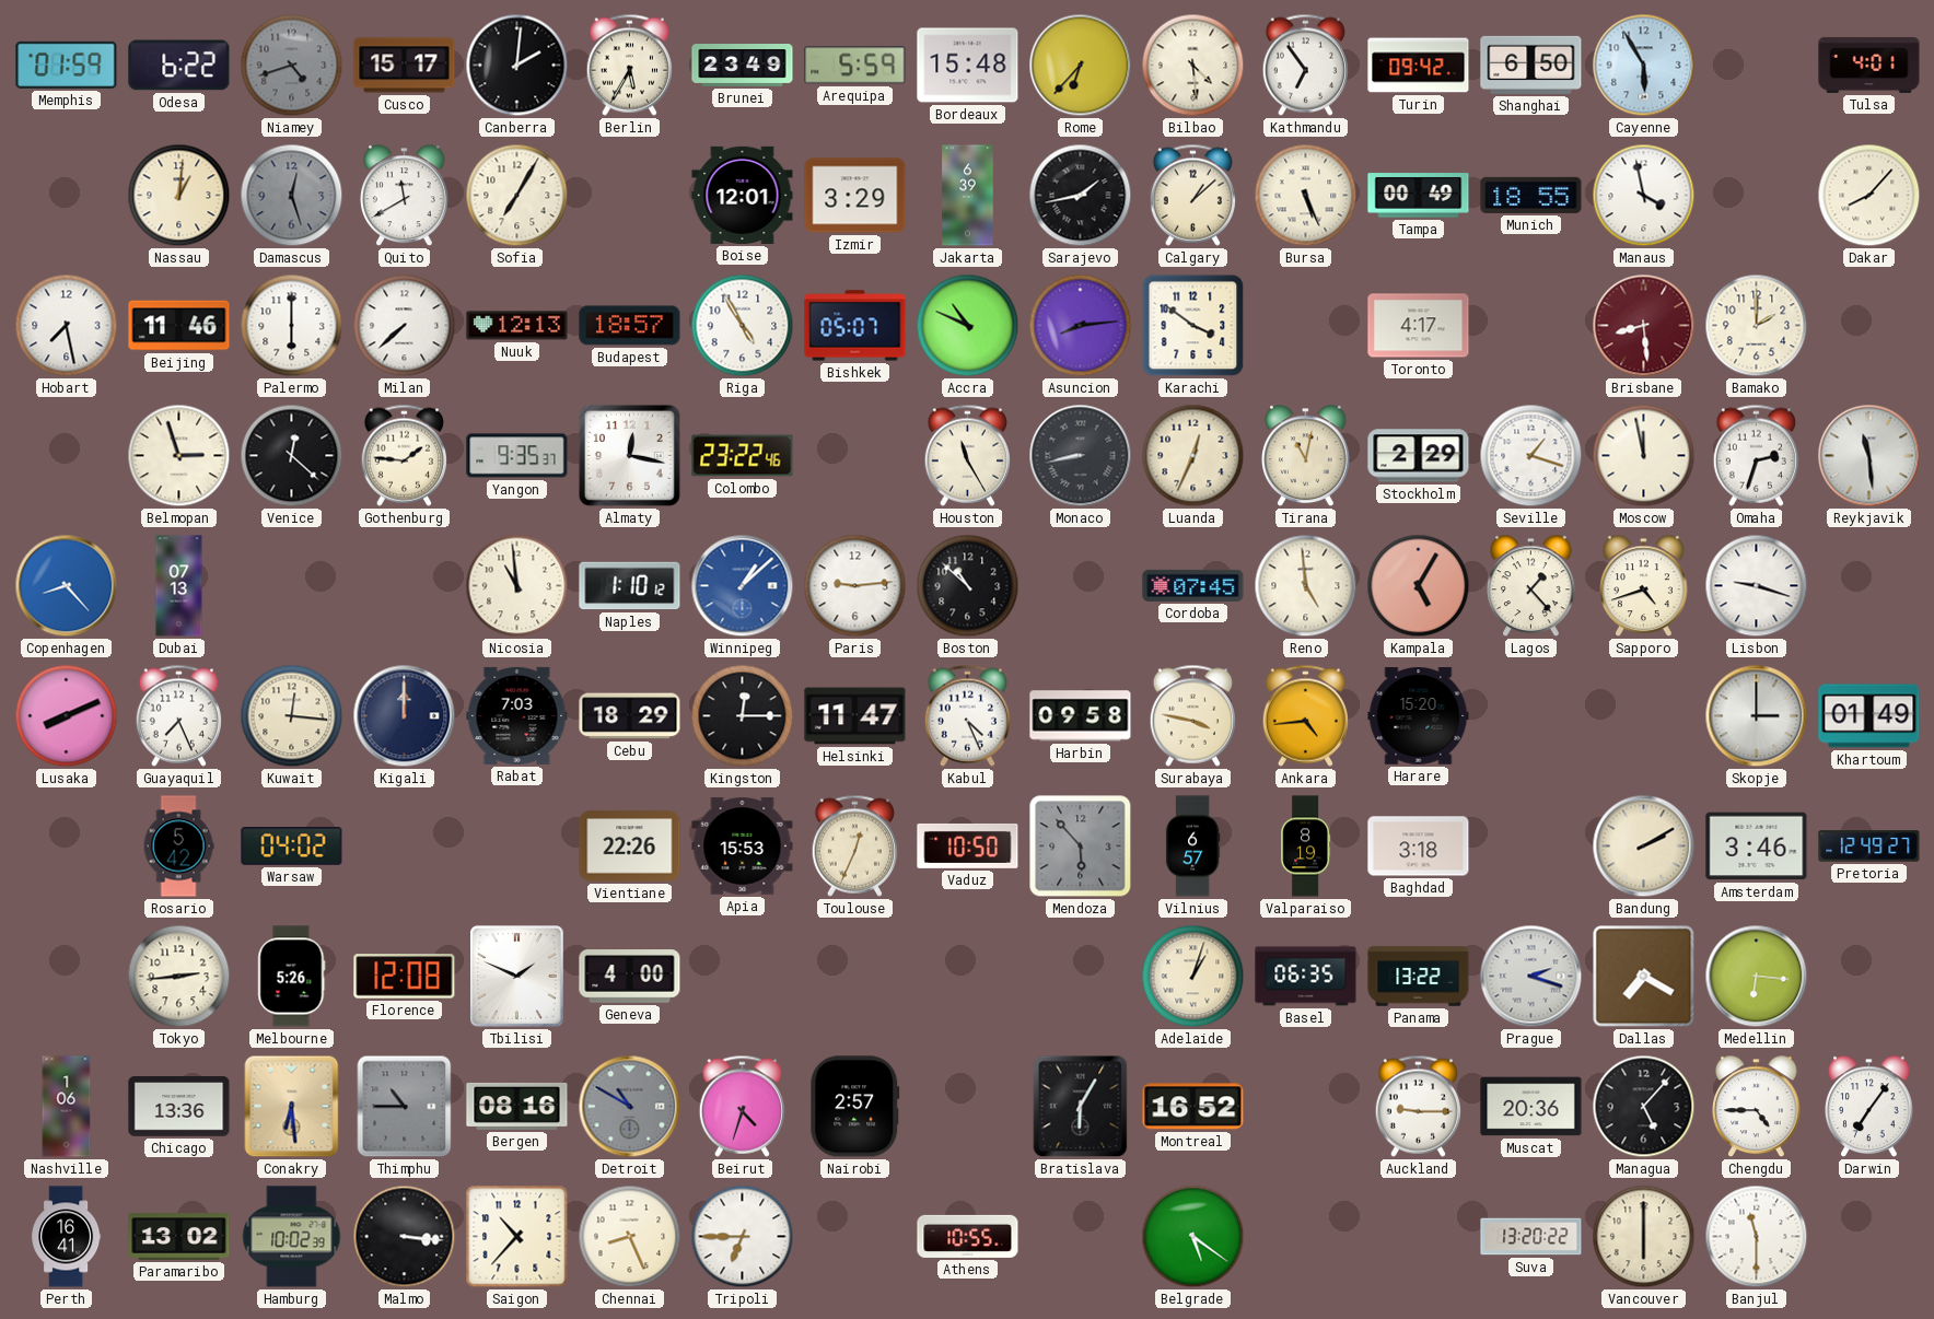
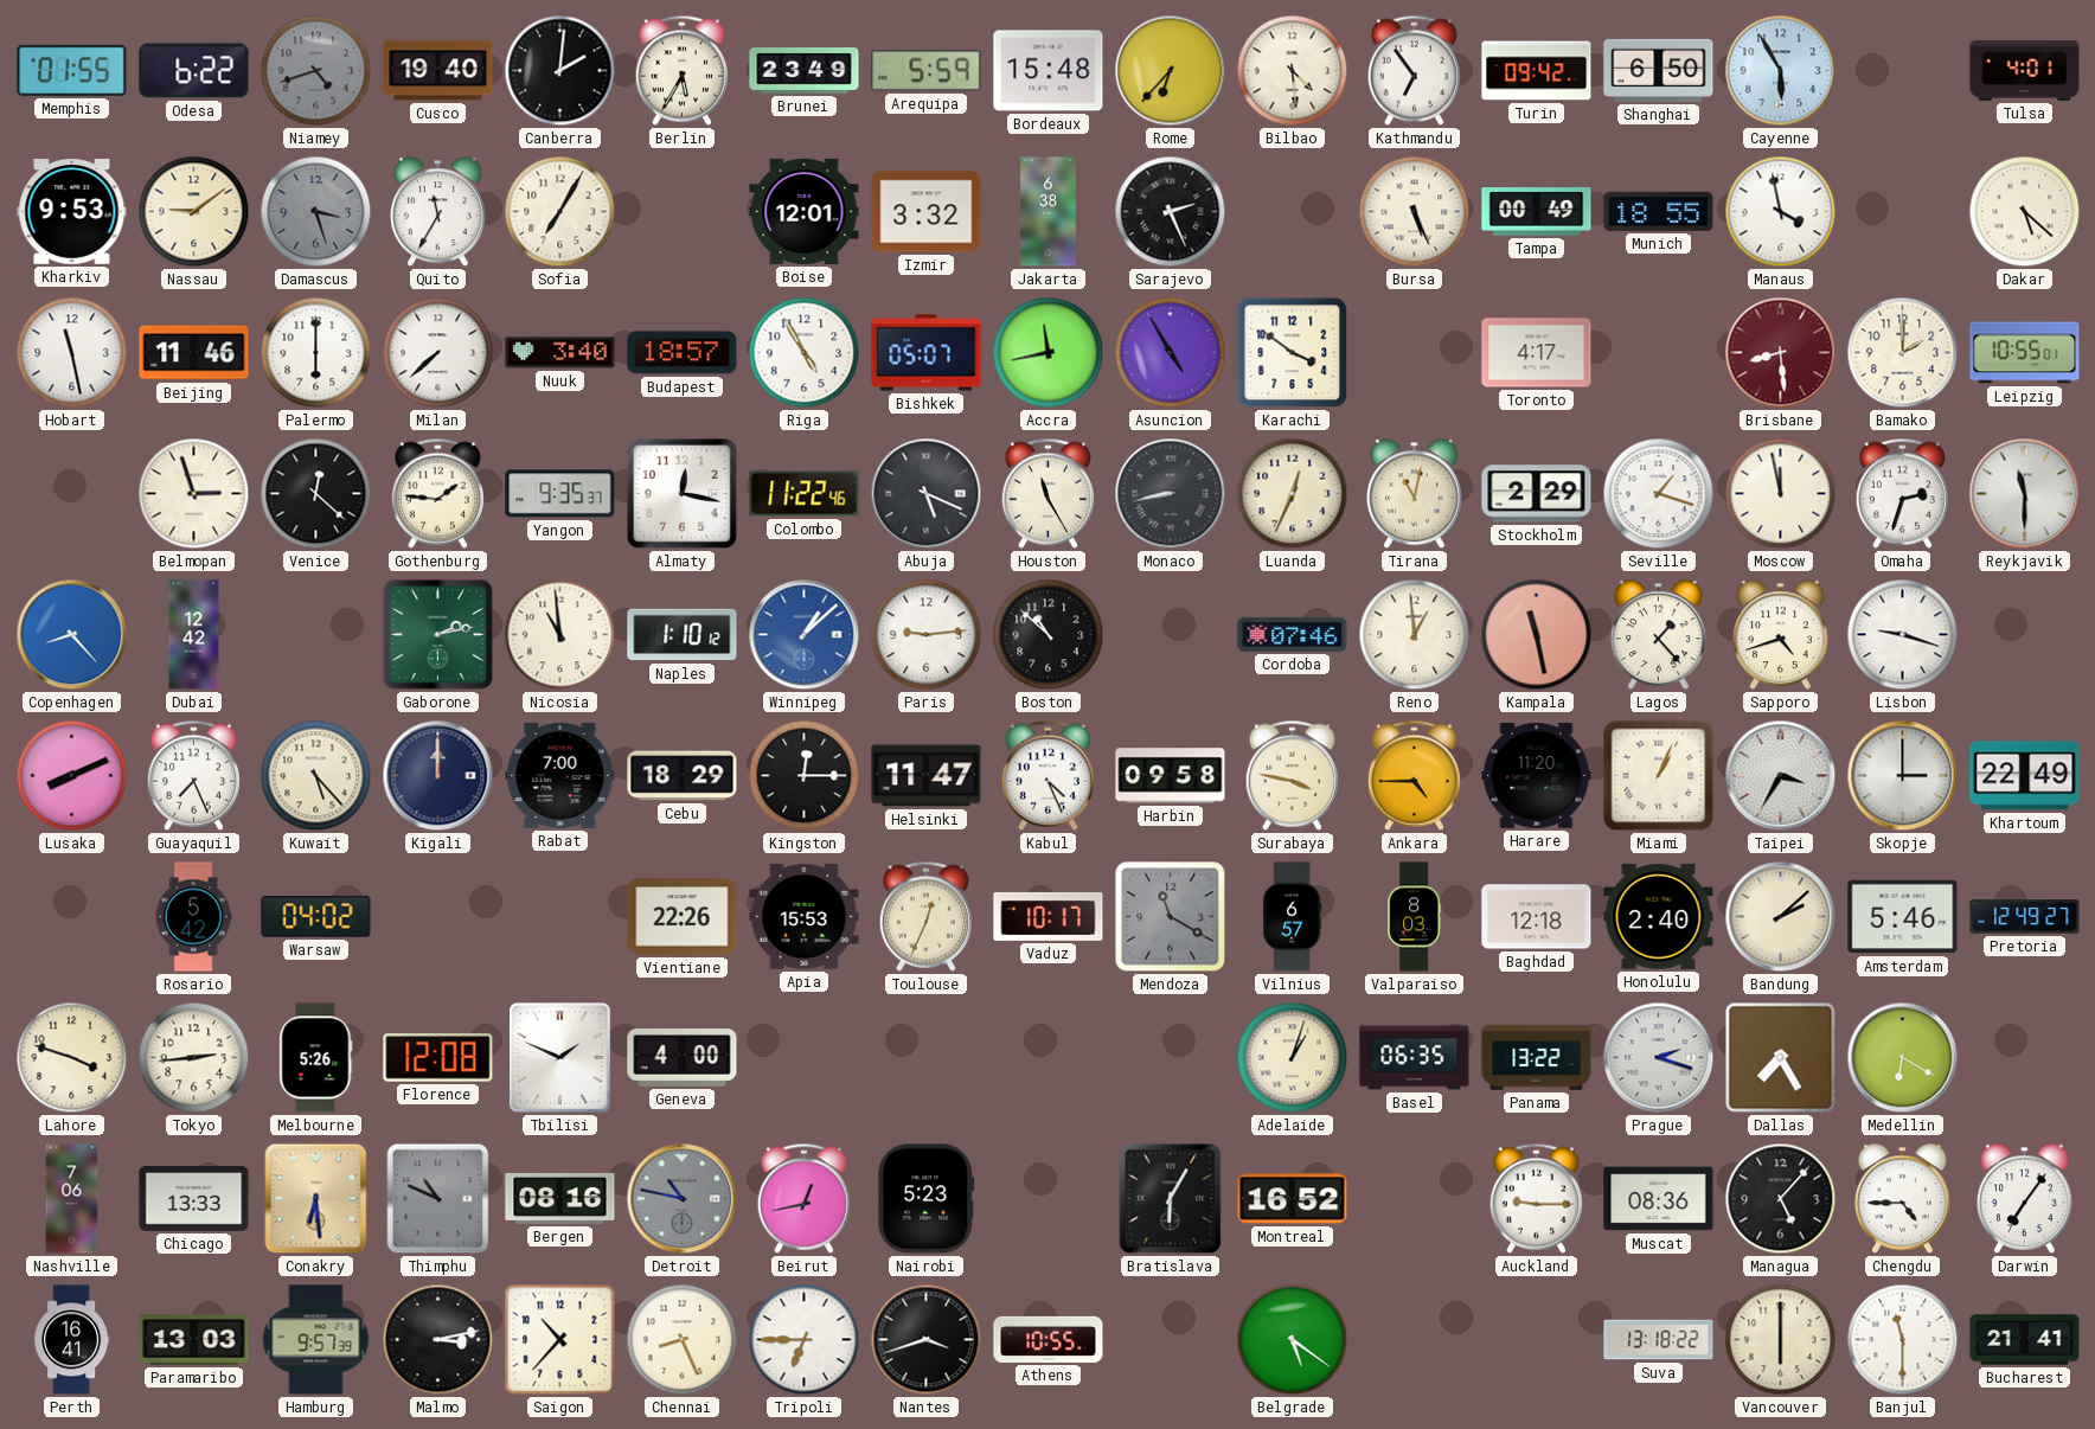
Memphis: 01:59 -> 01:55 (72, 70)
Cusco: 15:17 -> 19:40 (438, 71)
Kharkiv: none -> 9:53 (72, 212)
Nassau: 1:01 -> 9:09 (194, 212)
Damascus: 12:27 -> 3:27 (316, 212)
Quito: 11:40 -> 11:35 (438, 212)
Izmir: 3:29 -> 3:32 (927, 212)
Jakarta: 6:39 -> 6:38 (1049, 212)
Sarajevo: 1:43 -> 2:26 (1171, 212)
Calgary: 1:08 -> none (1192, 195)
Dakar: 8:07 -> 5:22 (2025, 212)
Hobart: 7:28 -> 11:28 (72, 353)
Nuuk: 12:13 -> 3:40 (560, 353)
Accra: 10:49 -> 11:43 (1049, 353)
Asuncion: 8:14 -> 4:55 (1171, 353)
Leipzig: none -> 10:55 (2025, 353)
Colombo: 23:22 -> 11:22 (805, 494)
Abuja: none -> 5:19 (927, 494)
Reykjavik: 11:29 -> 11:30 (2025, 494)
Dubai: 07:13 -> 12:42 (194, 635)
Gaborone: none -> 2:13 (437, 634)
Cordoba: 07:45 -> 07:46 (1293, 634)
Reno: 4:59 -> 12:59 (1415, 635)
Kampala: 5:05 -> 11:28 (1537, 635)
Kuwait: 12:16 -> 5:23 (316, 776)
Rabat: 7:03 -> 7:00 (560, 775)
Ankara: 4:44 -> 4:45 (1414, 775)
Harare: 15:20 -> 11:20 (1537, 776)
Miami: none -> 1:04 (1659, 776)
Taipei: none -> 3:35 (1781, 776)
Khartoum: 01:49 -> 22:49 (2025, 776)
Vaduz: 10:50 -> 10:17 (1049, 916)
Mendoza: 5:53 -> 11:20 (1171, 917)
Valparaiso: 8:19 -> 8:03 (1415, 917)
Baghdad: 3:18 -> 12:18 (1537, 917)
Honolulu: none -> 2:40 (1659, 917)
Bandung: 2:10 -> 2:08 (1781, 917)
Amsterdam: 3:46 -> 5:46 (1903, 917)
Lahore: none -> 3:48 (72, 1058)
Dallas: 7:20 -> 7:25 (1781, 1058)
Medellin: 6:16 -> 6:20 (1903, 1058)
Nashville: 1:06 -> 7:06 (72, 1199)
Chicago: 13:36 -> 13:33 (194, 1199)
Thimphu: 10:45 -> 10:49 (438, 1199)
Detroit: 10:50 -> 10:47 (683, 1199)
Beirut: 4:33 -> 12:43 (803, 1198)
Nairobi: 2:57 -> 5:23 (927, 1199)
Muscat: 20:36 -> 08:36 (1659, 1199)
Paramaribo: 13:02 -> 13:03 (194, 1340)
Hamburg: 10:02 -> 9:57 (316, 1340)
Malmo: 3:16 -> 3:13 (438, 1340)
Nantes: none -> 3:42 (927, 1340)
Suva: 13:20 -> 13:18 (1659, 1340)
Bucharest: none -> 21:41 (2025, 1340)
